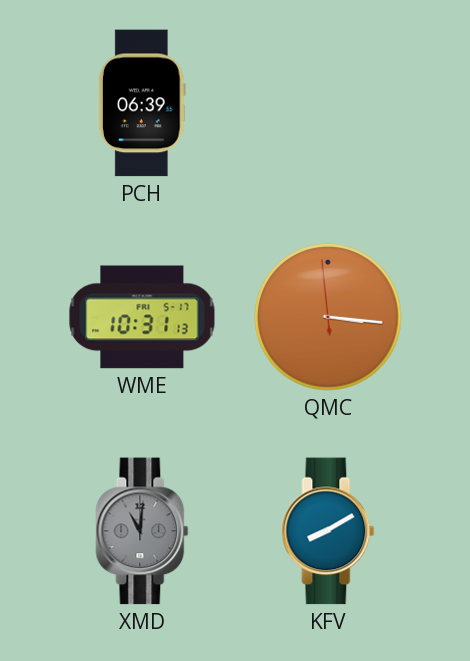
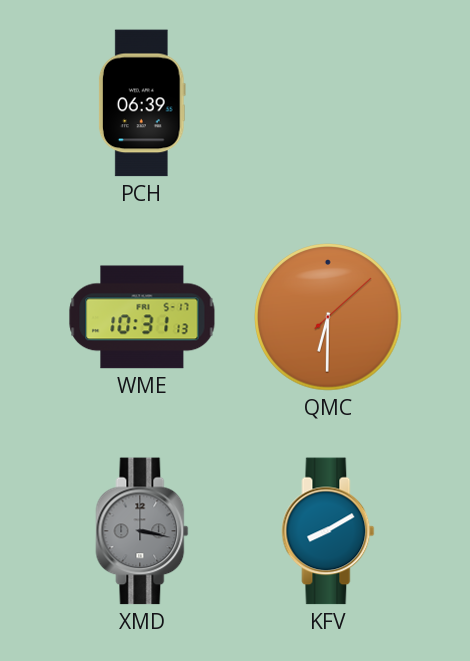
QMC: 3:15 -> 6:30 (328, 317)
XMD: 11:01 -> 3:17 (142, 531)
